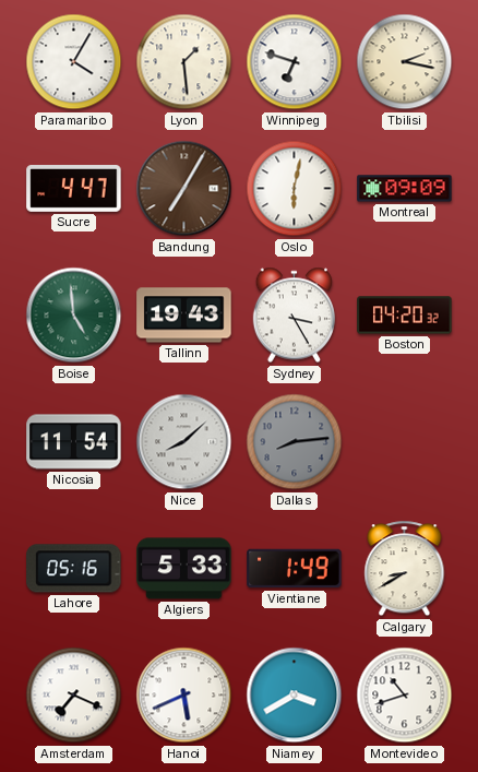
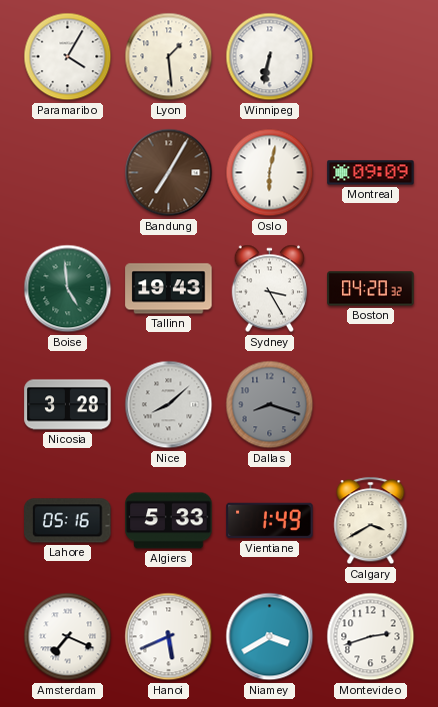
Winnipeg: 6:48 -> 6:32 (270, 57)
Tbilisi: 2:17 -> none (405, 62)
Sucre: 4:47 -> none (74, 189)
Nicosia: 11:54 -> 3:28 (68, 405)
Dallas: 8:14 -> 8:18 (270, 405)
Calgary: 8:40 -> 3:40 (371, 521)
Montevideo: 10:42 -> 2:42 (371, 637)
